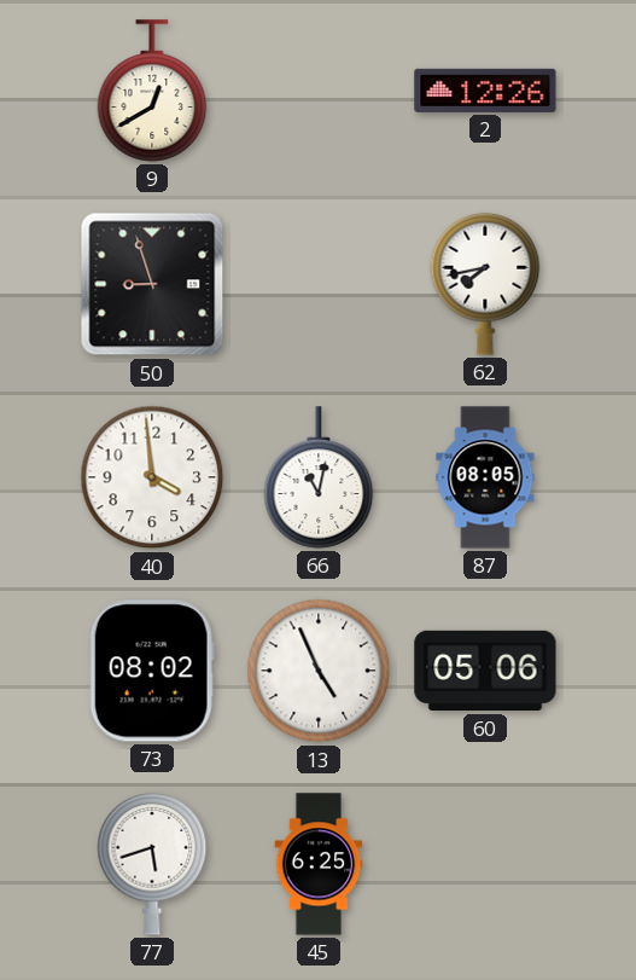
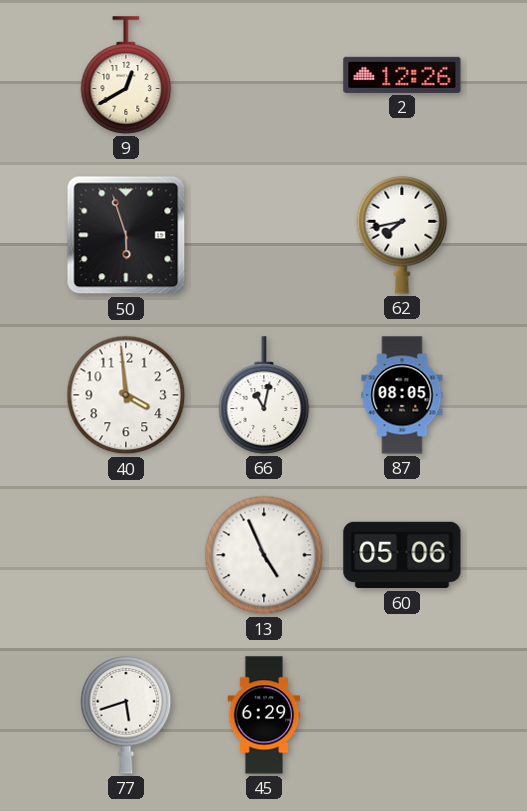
50: 8:57 -> 5:57 (126, 235)
73: 08:02 -> none (152, 671)
45: 6:25 -> 6:29 (264, 715)
